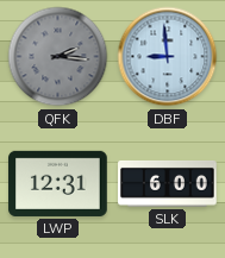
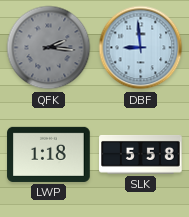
LWP: 12:31 -> 1:18 (49, 154)
SLK: 6:00 -> 5:58 (141, 155)
